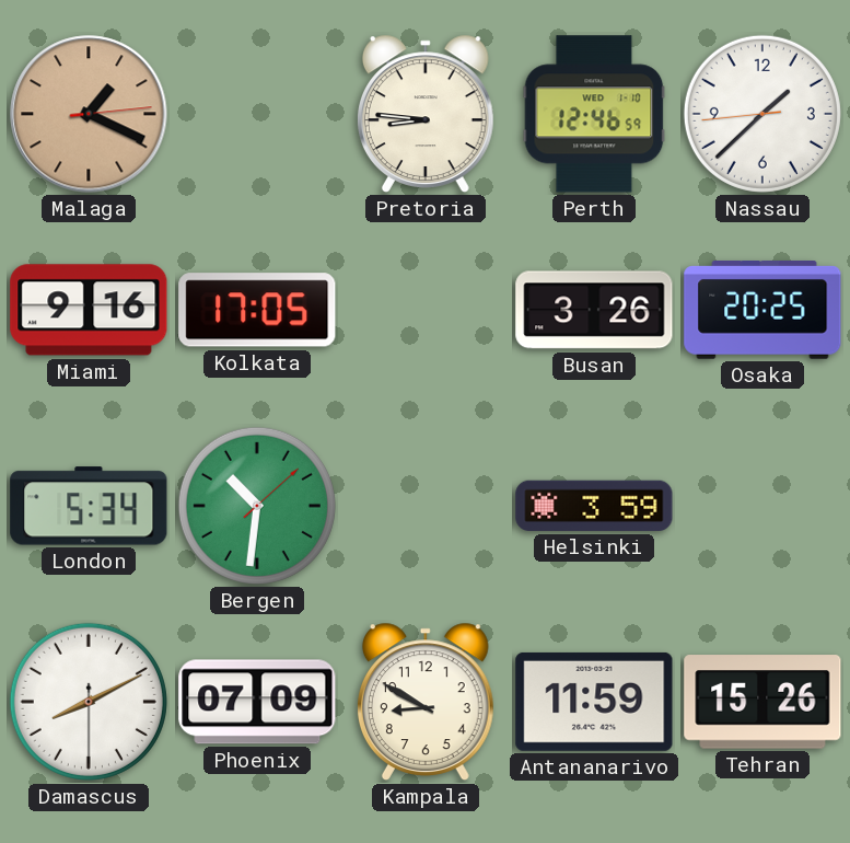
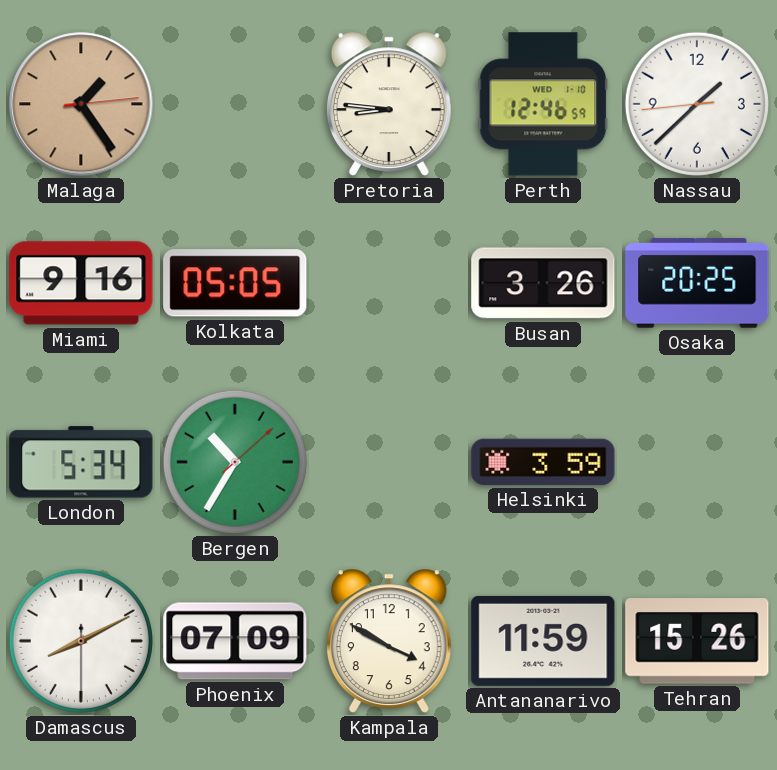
Malaga: 1:19 -> 1:24 (81, 104)
Kolkata: 17:05 -> 05:05 (235, 283)
Bergen: 10:31 -> 10:35 (235, 462)
Kampala: 8:50 -> 3:50 (389, 641)
